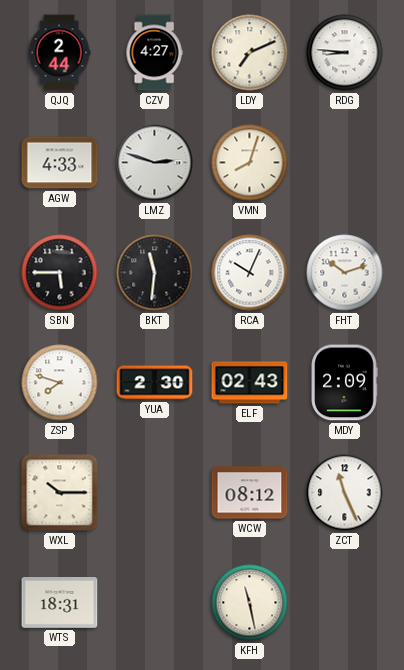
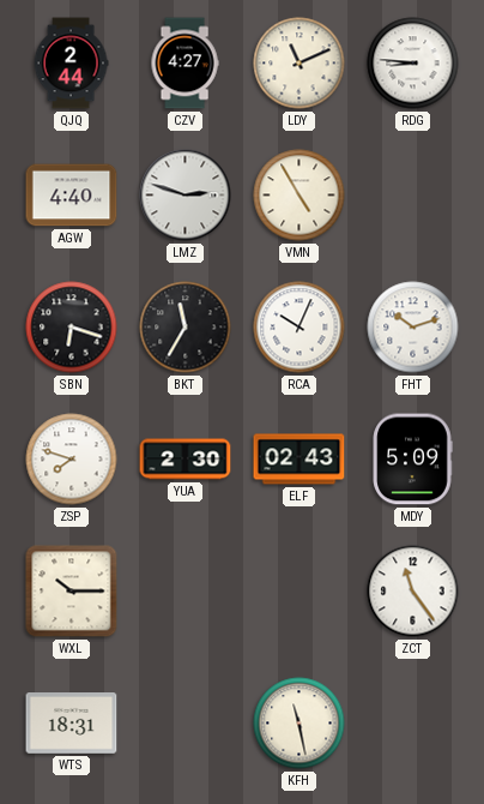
LDY: 7:11 -> 11:11 (300, 64)
AGW: 4:33 -> 4:40 (72, 196)
VMN: 8:03 -> 4:55 (300, 196)
SBN: 5:45 -> 6:18 (72, 328)
BKT: 11:31 -> 11:35 (186, 328)
MDY: 2:09 -> 5:09 (412, 460)
WCW: 08:12 -> none (250, 493)
ZCT: 11:26 -> 11:24 (413, 592)
